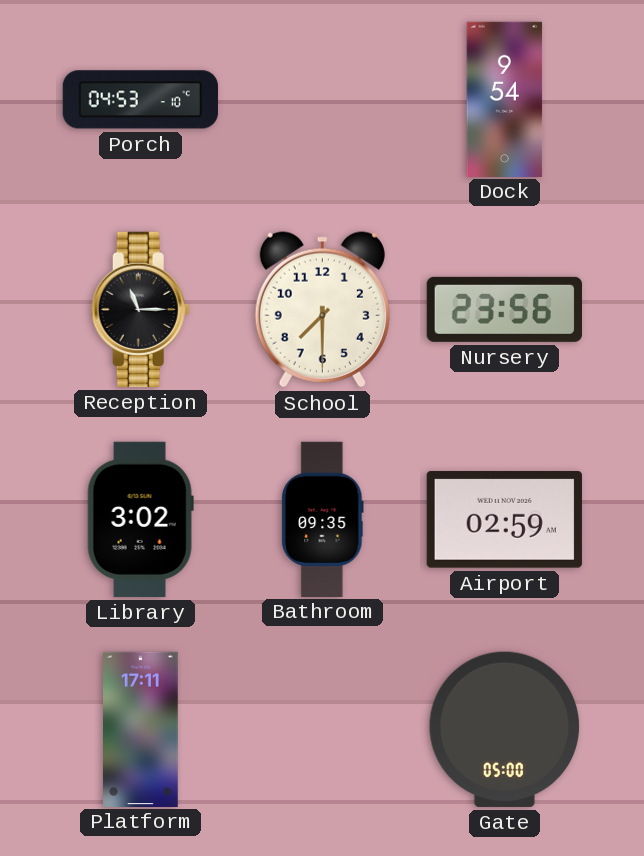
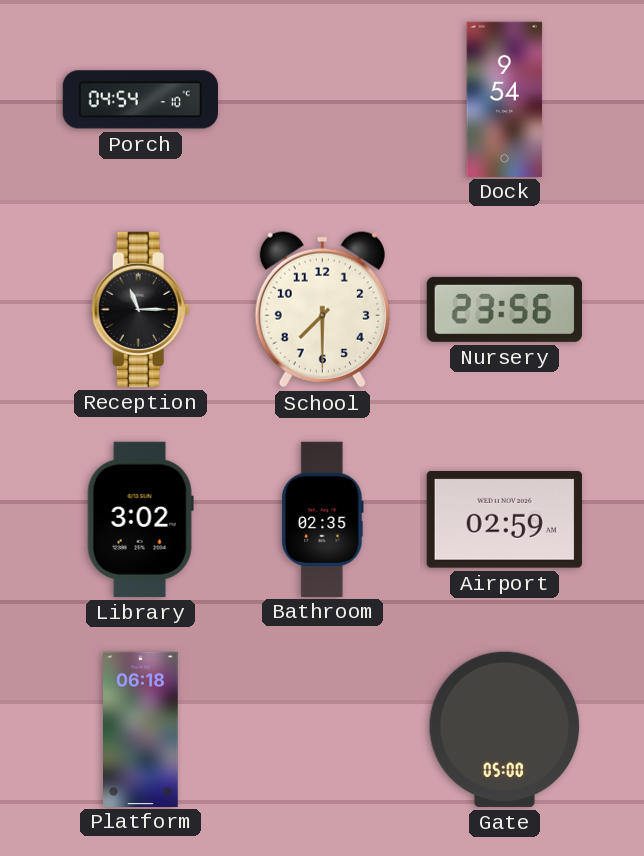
Porch: 04:53 -> 04:54 (140, 100)
Bathroom: 09:35 -> 02:35 (323, 519)
Platform: 17:11 -> 06:18 (141, 729)
